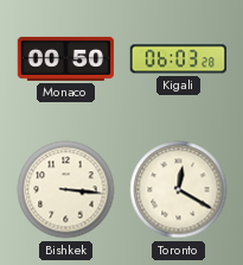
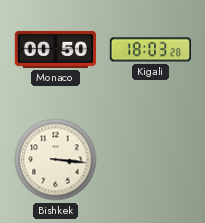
Kigali: 06:03 -> 18:03 (151, 50)
Toronto: 12:20 -> none (179, 190)
